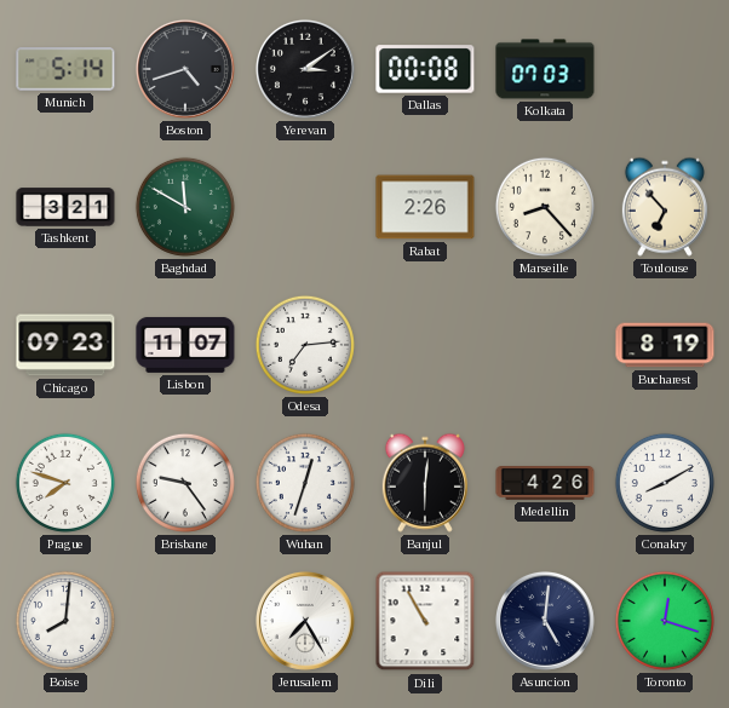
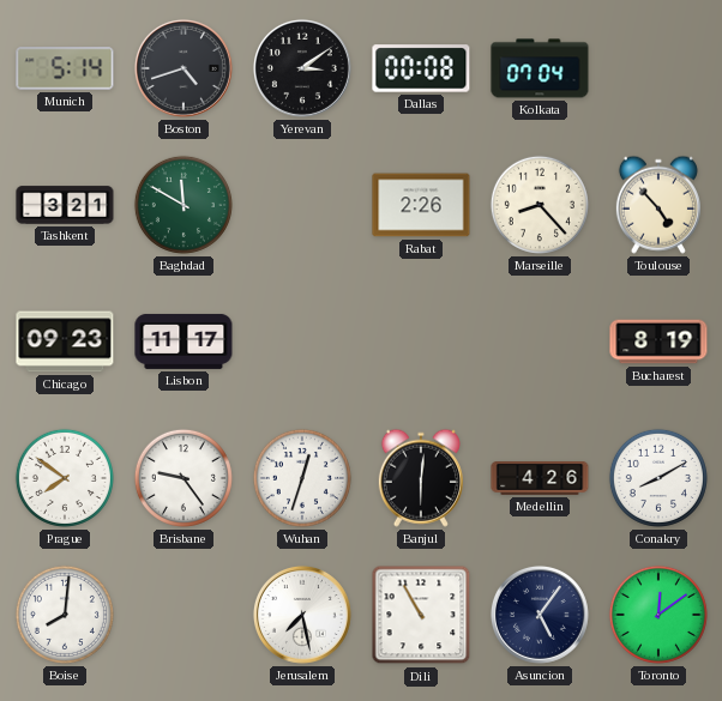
Kolkata: 07:03 -> 07:04 (540, 68)
Toulouse: 6:53 -> 4:53 (658, 205)
Lisbon: 11:07 -> 11:17 (183, 342)
Odesa: 7:14 -> none (305, 345)
Prague: 7:48 -> 7:51 (65, 478)
Jerusalem: 7:25 -> 7:28 (302, 615)
Asuncion: 5:01 -> 5:06 (540, 615)
Toronto: 12:18 -> 12:09 (658, 615)
